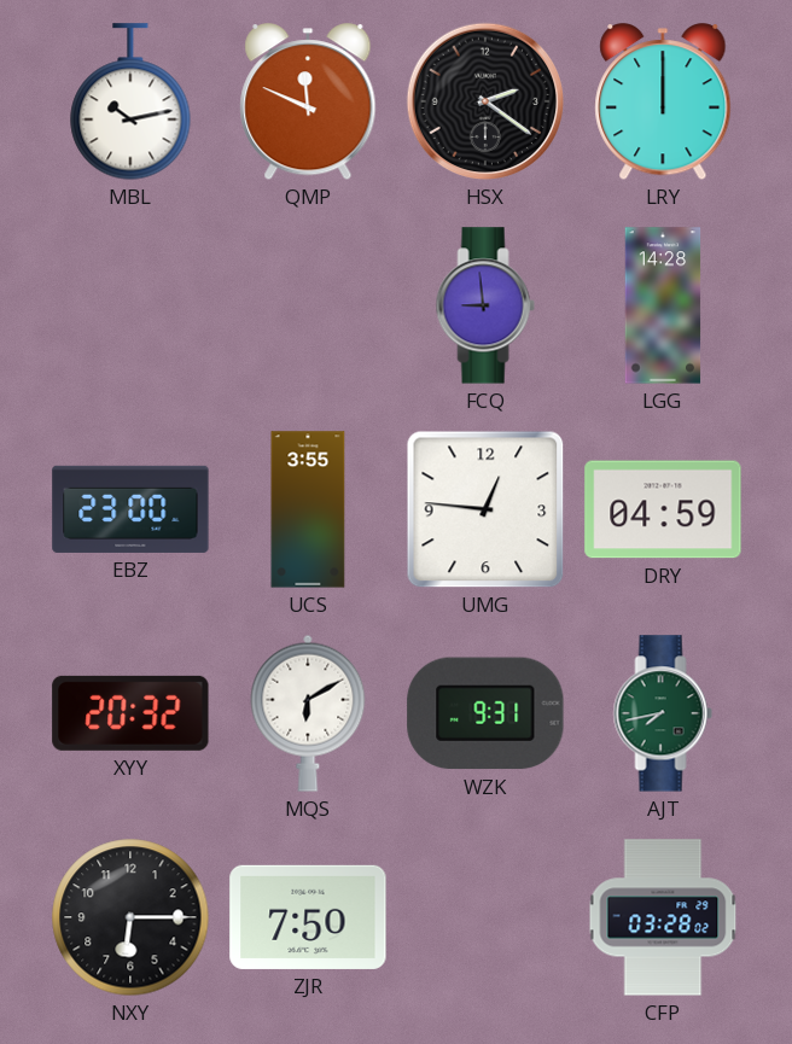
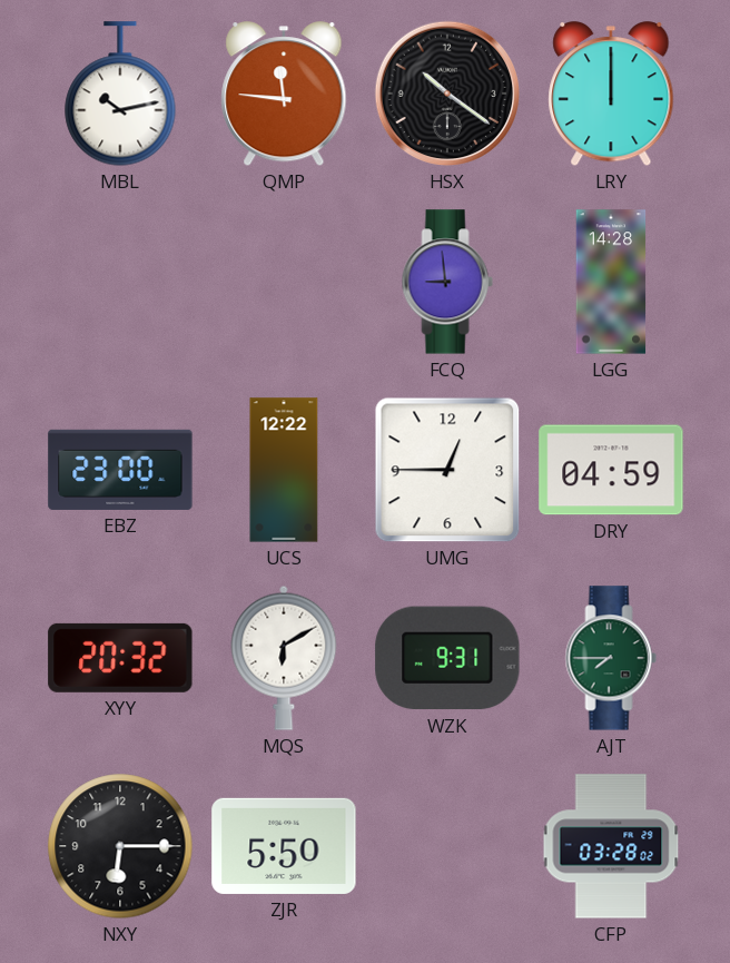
QMP: 11:49 -> 11:46 (284, 95)
HSX: 2:21 -> 10:21 (447, 94)
UCS: 3:55 -> 12:22 (284, 470)
UMG: 12:46 -> 12:45 (447, 470)
AJT: 7:43 -> 7:45 (611, 658)
ZJR: 7:50 -> 5:50 (284, 846)
